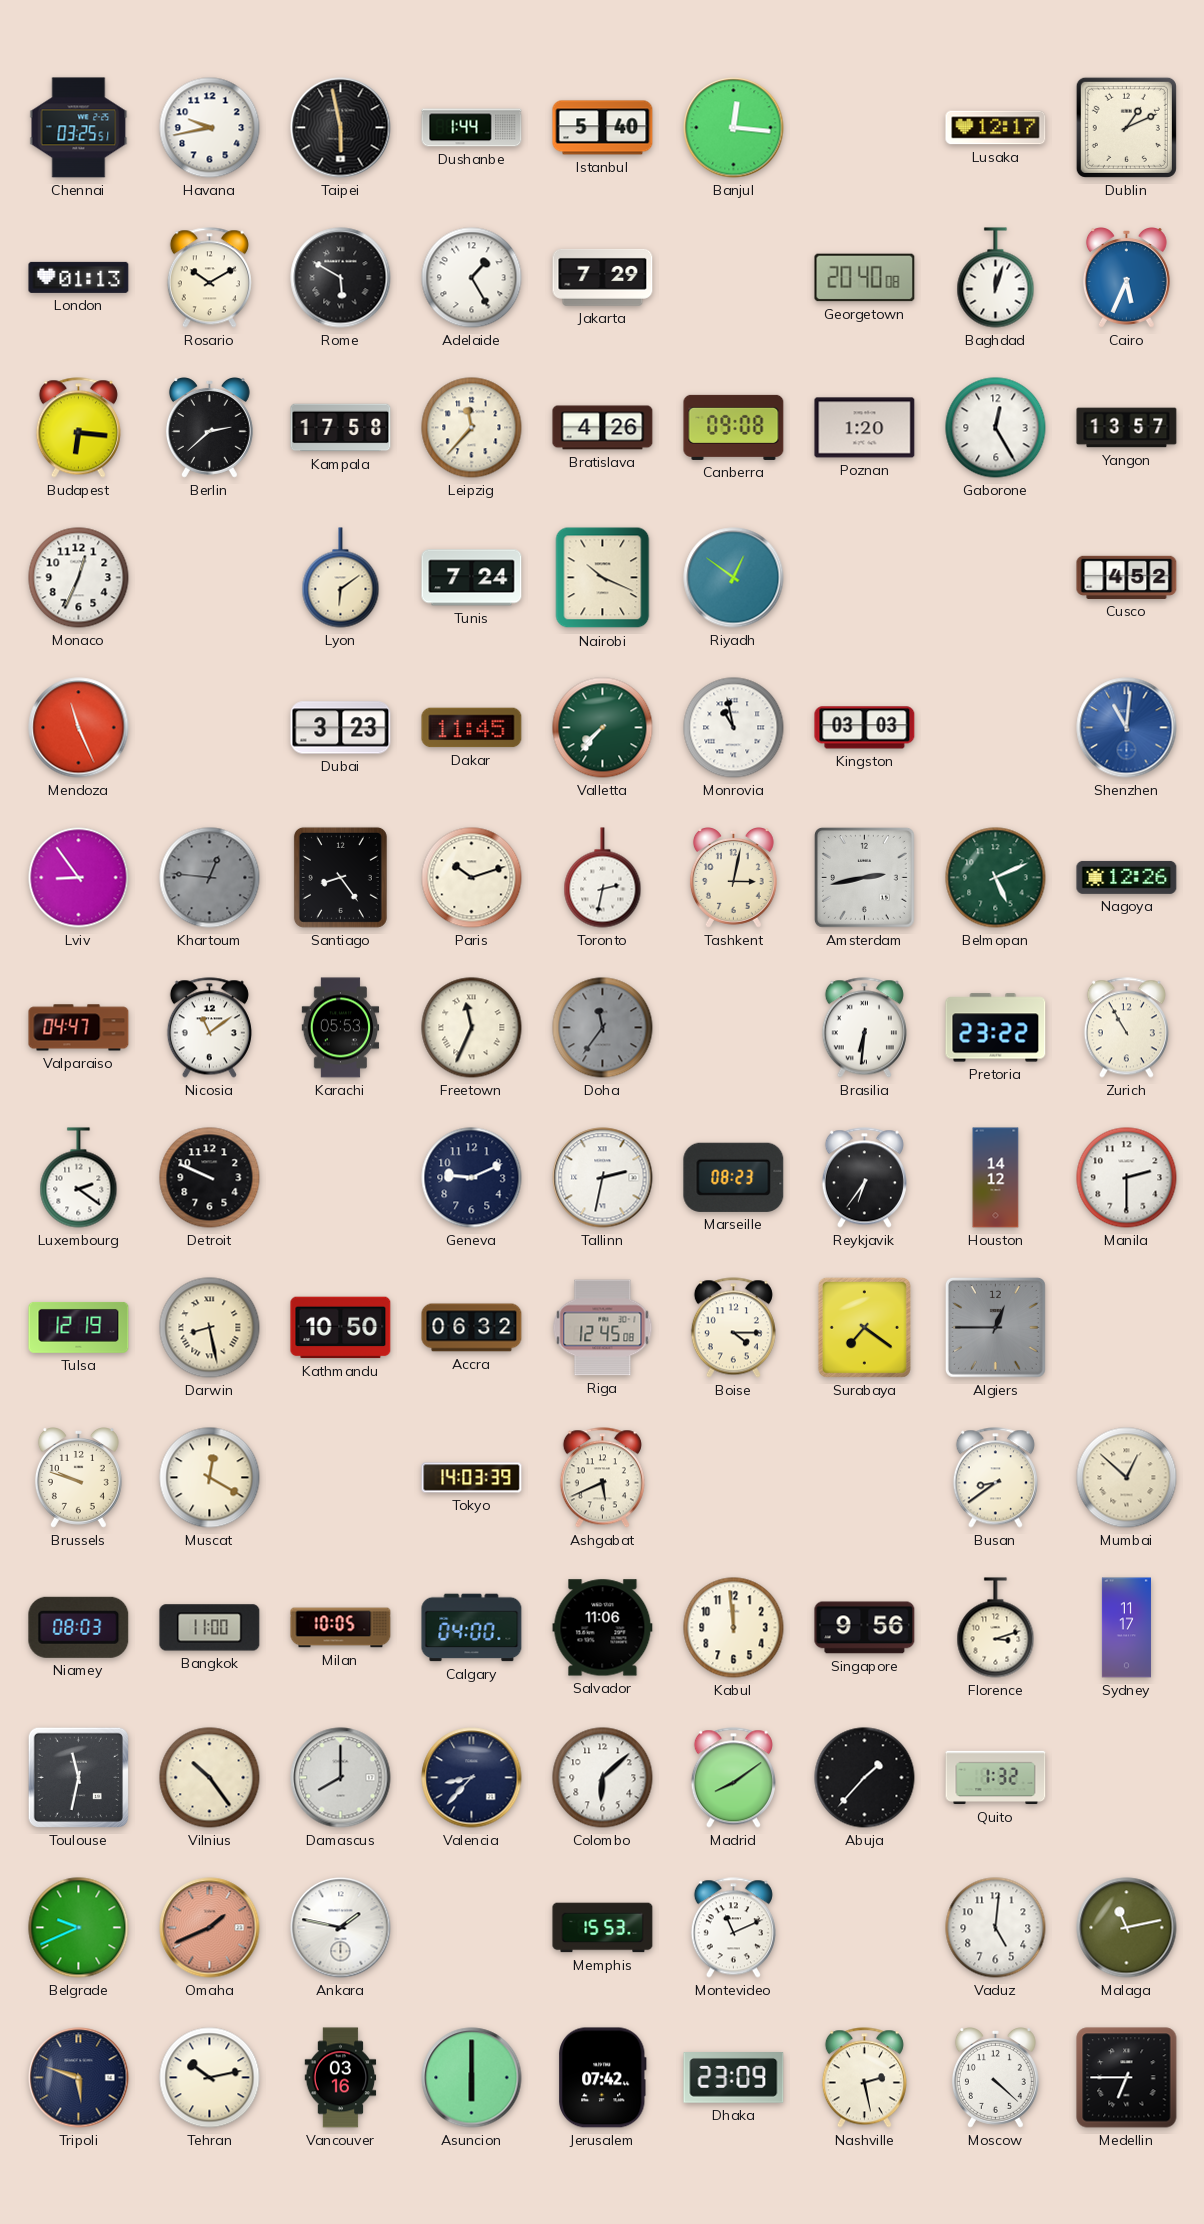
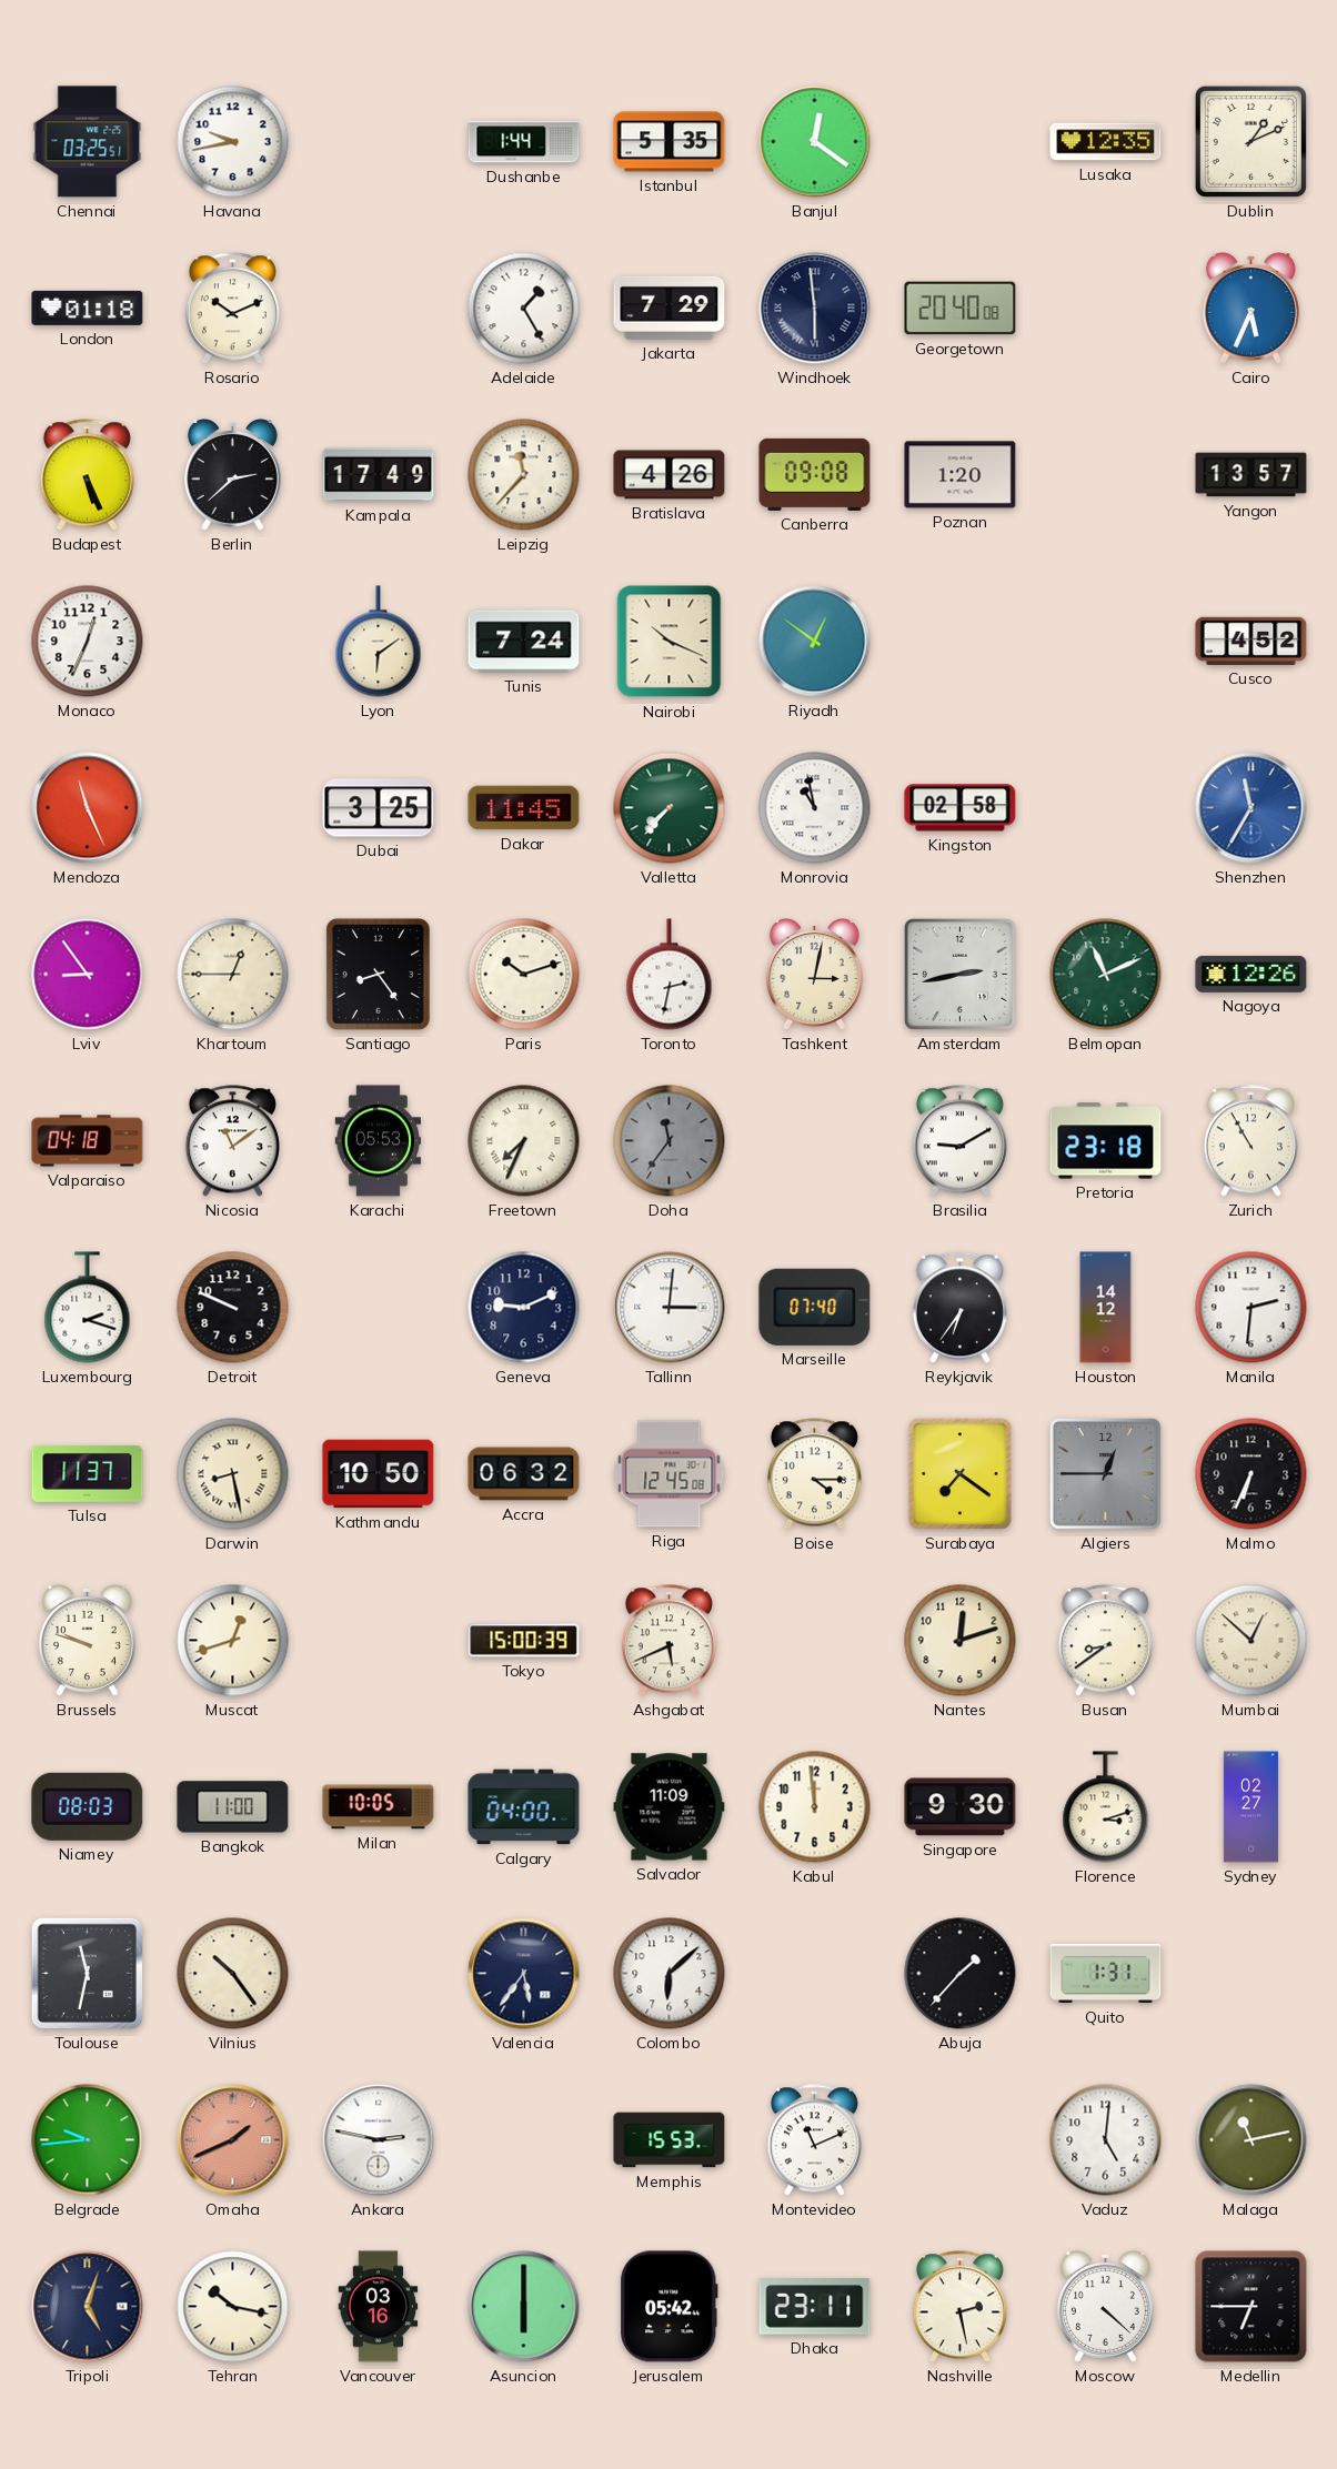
Taipei: 5:58 -> none (341, 128)
Istanbul: 5:40 -> 5:35 (670, 142)
Banjul: 12:16 -> 12:21 (815, 142)
Lusaka: 12:17 -> 12:35 (1106, 142)
London: 01:13 -> 01:18 (88, 308)
Rosario: 10:10 -> 10:11 (232, 309)
Rome: 5:50 -> none (341, 278)
Windhoek: none -> 5:59 (815, 309)
Baghdad: 12:03 -> none (996, 278)
Budapest: 6:16 -> 5:26 (87, 475)
Kampala: 17:58 -> 17:49 (379, 475)
Gaborone: 12:25 -> none (996, 428)
Dubai: 3:23 -> 3:25 (379, 808)
Kingston: 03:03 -> 02:58 (961, 808)
Shenzhen: 11:01 -> 11:35 (1251, 808)
Khartoum: 12:46 -> 12:45 (233, 975)
Khartoum dial: grey -> cream (233, 975)
Belmopan: 5:11 -> 11:11 (1106, 975)
Valparaiso: 04:47 -> 04:18 (88, 1141)
Freetown: 11:34 -> 7:34 (524, 1141)
Brasilia: 6:31 -> 9:10 (959, 1141)
Pretoria: 23:22 -> 23:18 (1106, 1141)
Luxembourg: 2:21 -> 2:18 (88, 1308)
Tallinn: 2:32 -> 3:01 (670, 1308)
Marseille: 08:23 -> 07:40 (815, 1307)
Manila: 2:30 -> 2:31 (1251, 1308)
Tulsa: 12:19 -> 11:37 (88, 1474)
Malmo: none -> 6:34 (1251, 1474)
Muscat: 12:20 -> 12:42 (233, 1641)
Tokyo: 14:03 -> 15:00 (524, 1641)
Nantes: none -> 12:12 (961, 1641)
Salvador: 11:06 -> 11:09 (670, 1807)
Singapore: 9:56 -> 9:30 (961, 1807)
Sydney: 11:17 -> 02:27 (1250, 1807)
Damascus: 8:00 -> none (341, 1778)
Valencia: 8:37 -> 5:36 (524, 1974)
Madrid: 8:09 -> none (733, 1778)
Quito: 1:32 -> 1:31 (1106, 1974)
Belgrade: 9:41 -> 9:44 (88, 2140)
Ankara: 1:47 -> 2:47 (379, 2140)
Tripoli: 5:48 -> 5:03 (88, 2307)
Tehran: 10:13 -> 10:17 (233, 2307)
Jerusalem: 07:42 -> 05:42 (670, 2307)
Dhaka: 23:09 -> 23:11 (815, 2307)
